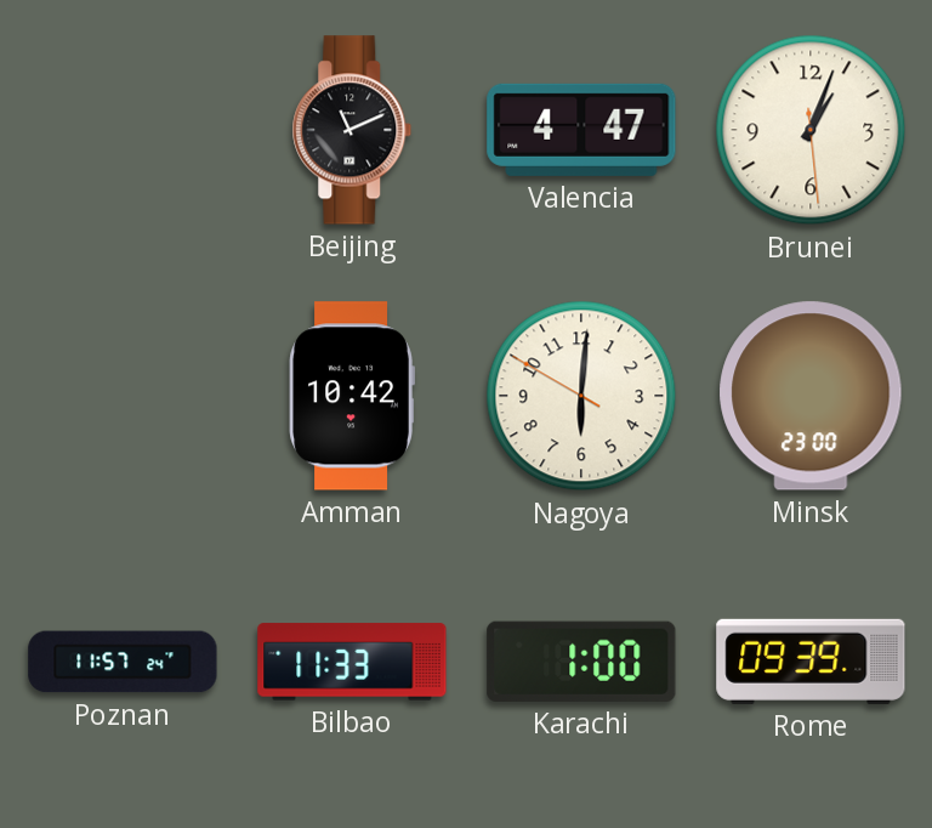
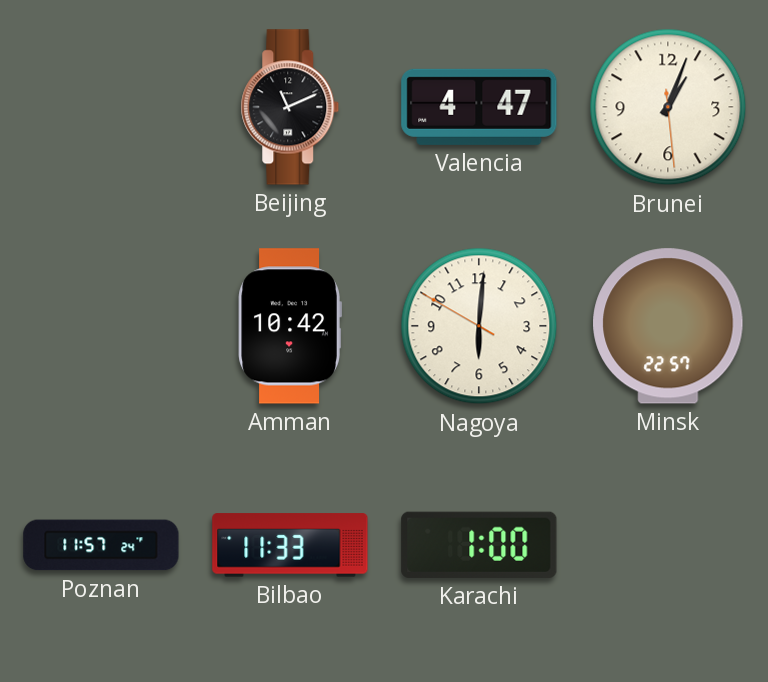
Minsk: 23:00 -> 22:57 (668, 326)
Rome: 09:39 -> none (811, 662)
